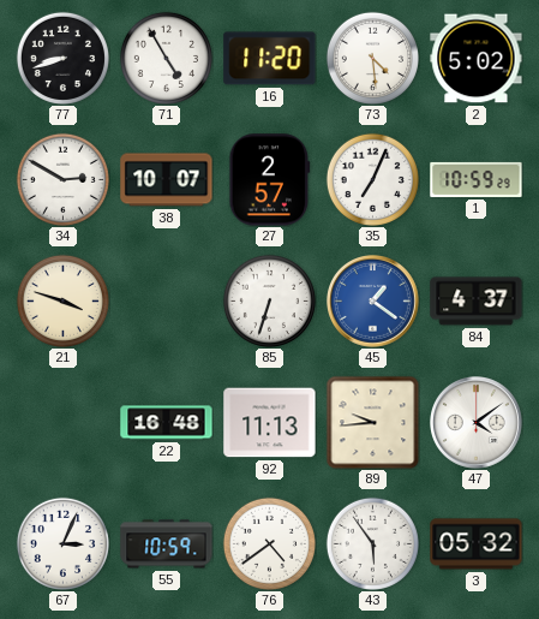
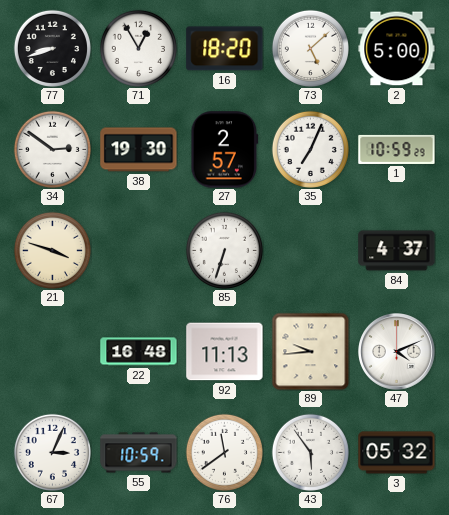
71: 4:55 -> 12:55 (138, 48)
16: 11:20 -> 18:20 (225, 49)
73: 4:29 -> 5:08 (310, 48)
2: 5:02 -> 5:00 (397, 49)
34: 2:50 -> 2:51 (52, 149)
38: 10:07 -> 19:30 (139, 150)
45: 1:21 -> none (373, 302)
47: 4:09 -> 4:11 (397, 352)
76: 4:39 -> 11:39 (224, 452)
